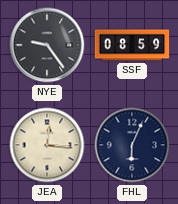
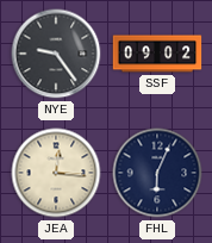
SSF: 08:59 -> 09:02 (157, 54)
